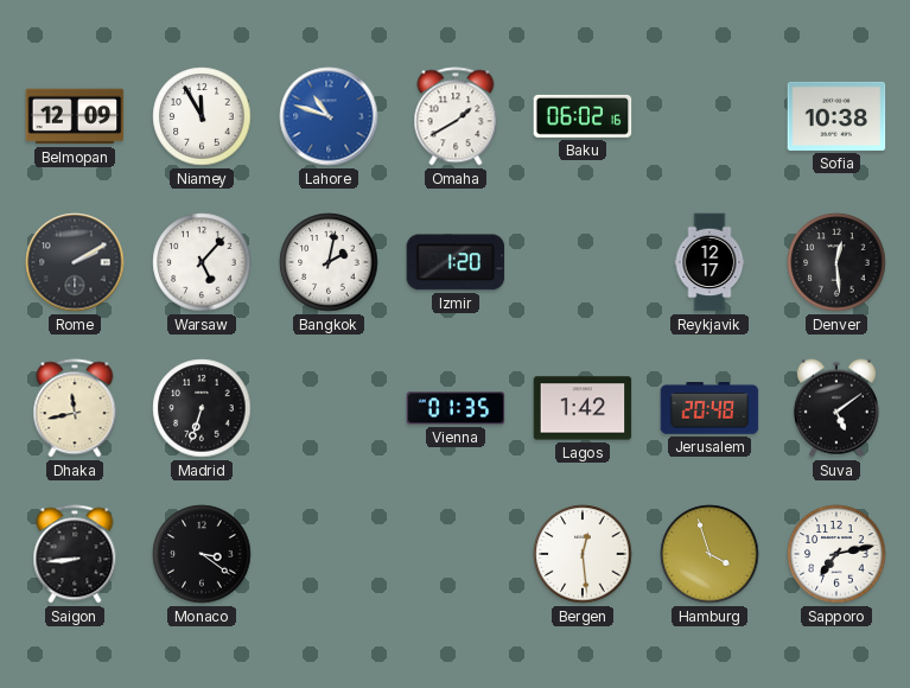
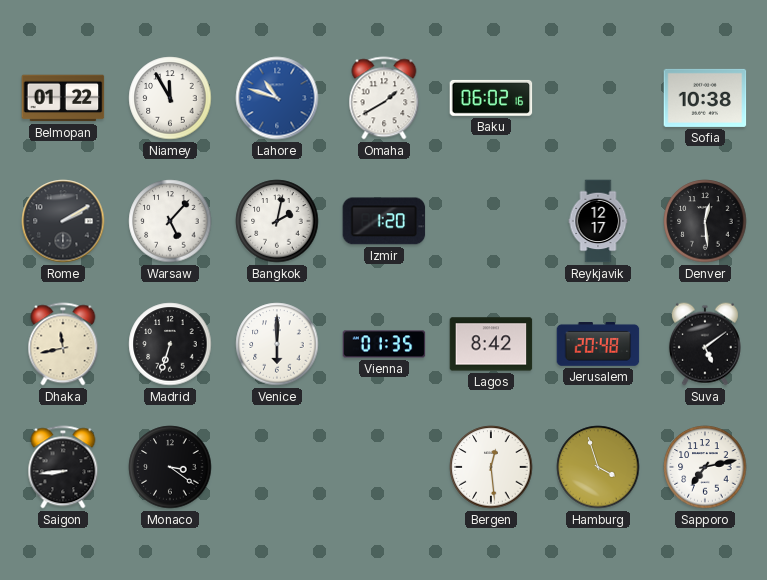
Belmopan: 12:09 -> 01:22 (63, 98)
Venice: none -> 6:00 (277, 344)
Lagos: 1:42 -> 8:42 (491, 344)
